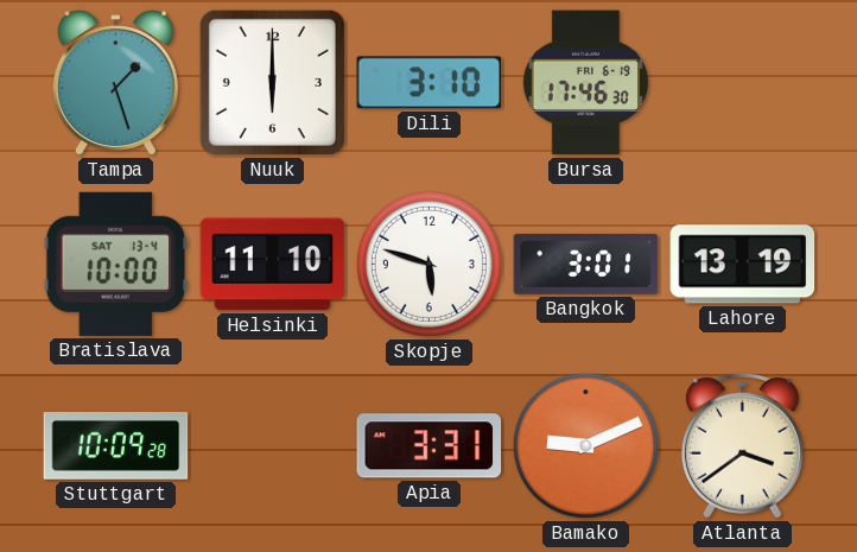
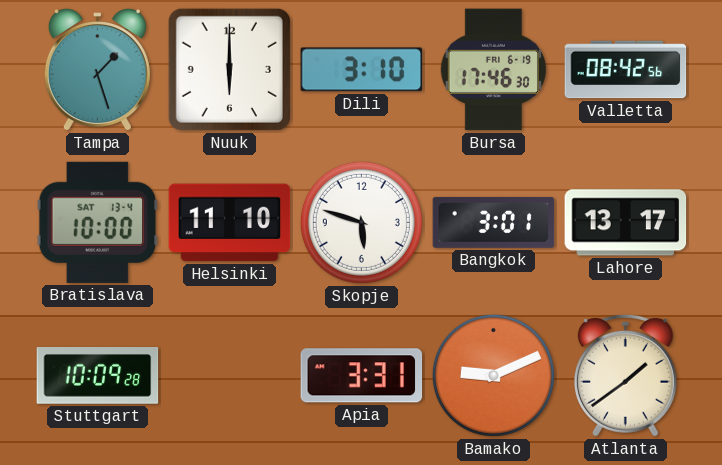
Valletta: none -> 08:42 (626, 70)
Lahore: 13:19 -> 13:17 (626, 223)
Atlanta: 3:39 -> 1:39 (625, 375)
